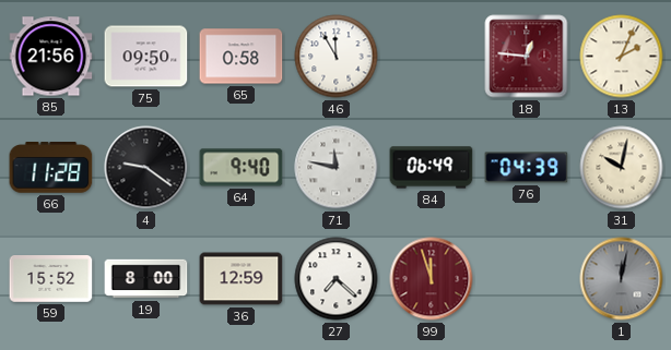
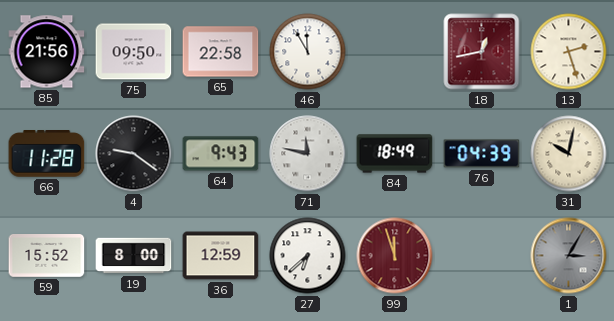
65: 0:58 -> 22:58 (221, 52)
18: 12:46 -> 12:43 (482, 52)
13: 2:04 -> 2:27 (569, 52)
64: 9:40 -> 9:43 (221, 154)
84: 06:49 -> 18:49 (395, 154)
27: 7:22 -> 6:38 (308, 256)
1: 12:02 -> 3:05 (569, 256)
